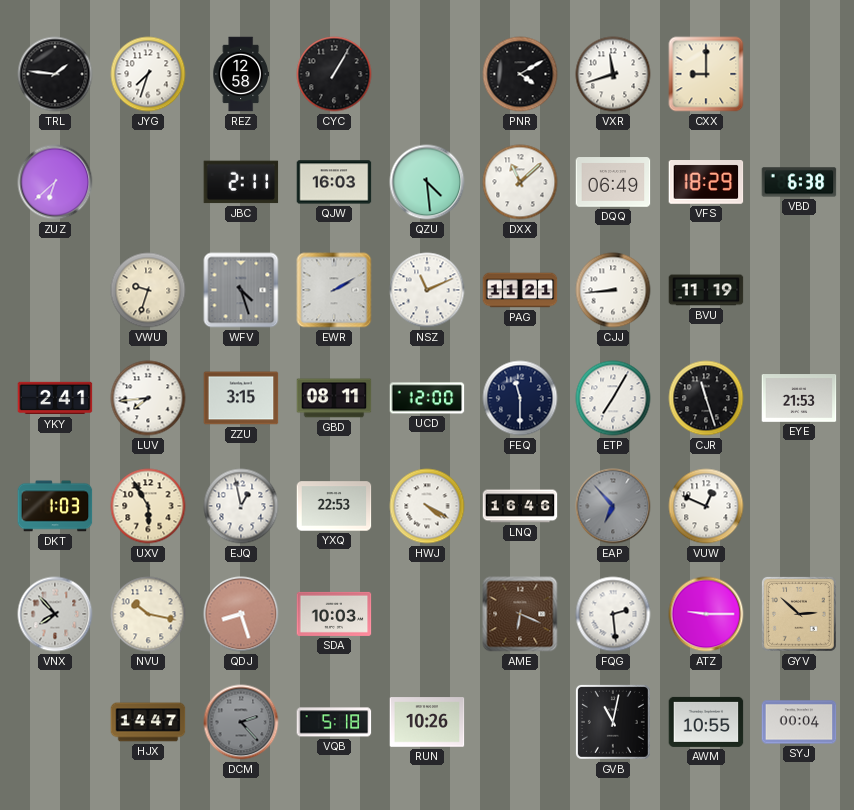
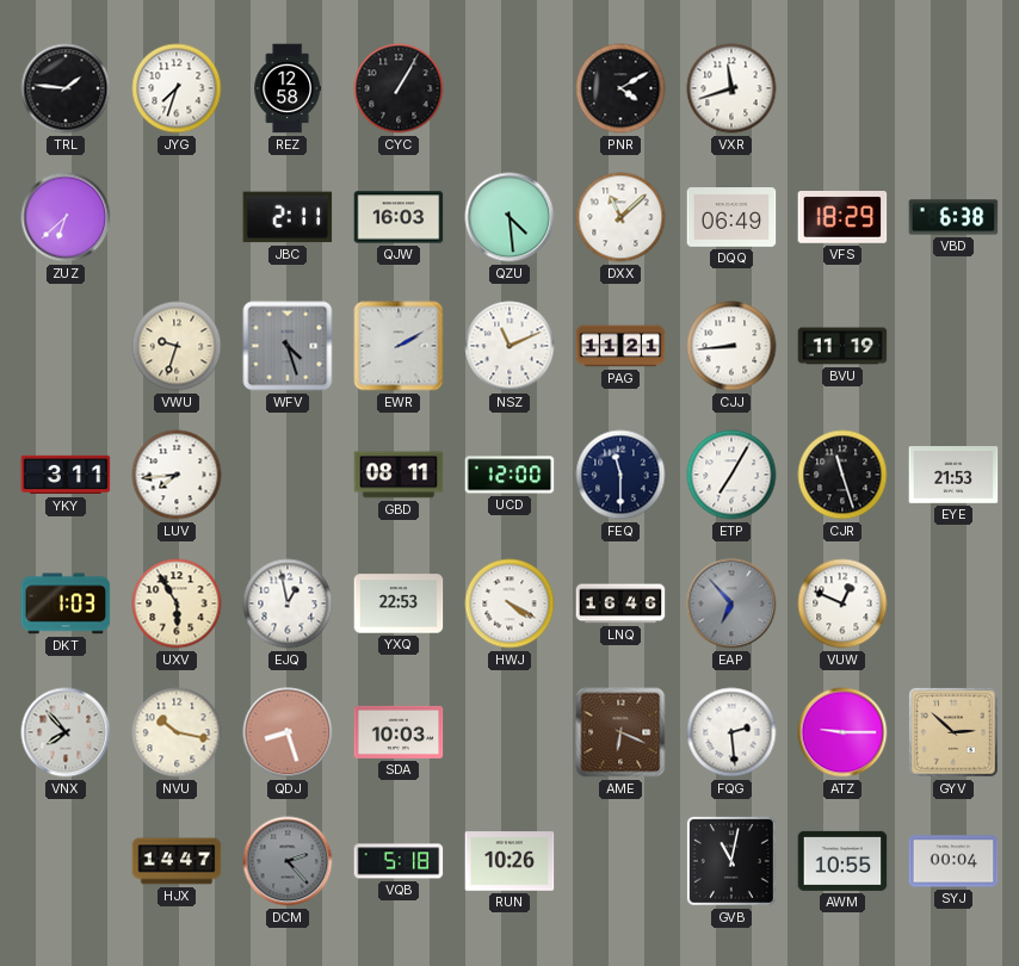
CXX: 9:00 -> none (706, 74)
YKY: 2:41 -> 3:11 (66, 475)
ZZU: 3:15 -> none (241, 398)
